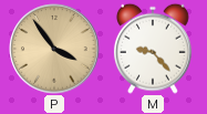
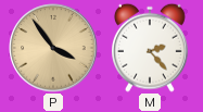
M: 9:23 -> 2:23 (150, 48)
